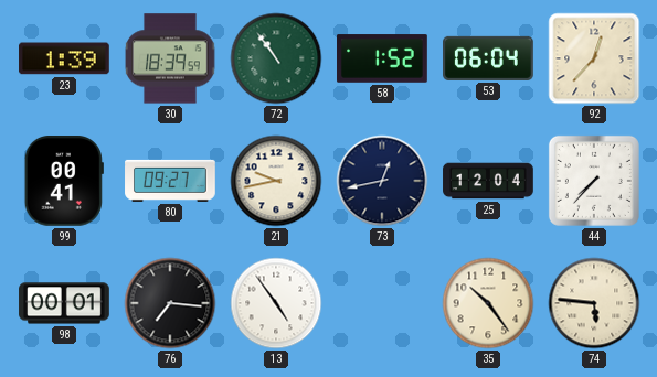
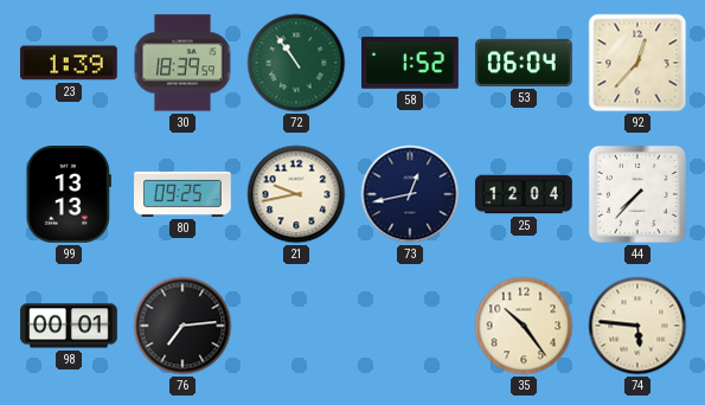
99: 00:41 -> 13:13 (69, 195)
80: 09:27 -> 09:25 (182, 194)
76: 7:16 -> 7:14 (182, 326)
13: 4:54 -> none (276, 303)
